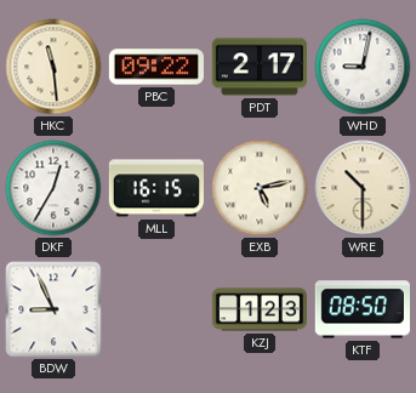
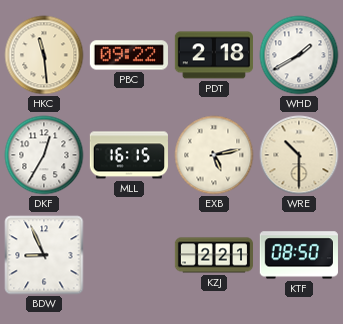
PDT: 2:17 -> 2:18 (214, 55)
WHD: 9:02 -> 1:40 (299, 55)
KZJ: 1:23 -> 2:21 (213, 255)
